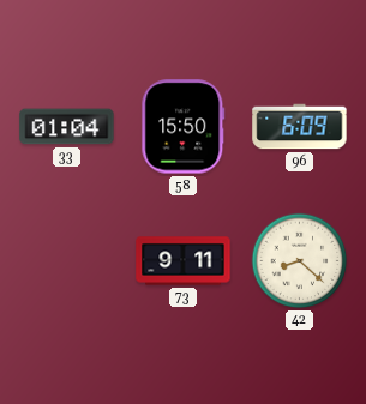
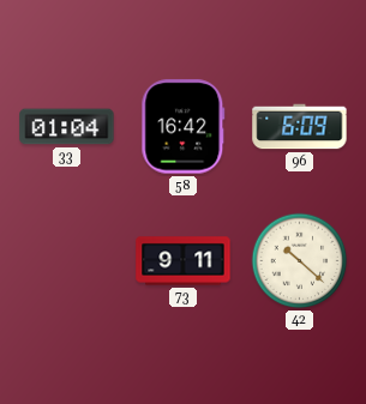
58: 15:50 -> 16:42 (184, 127)
42: 8:22 -> 10:22 (300, 261)
